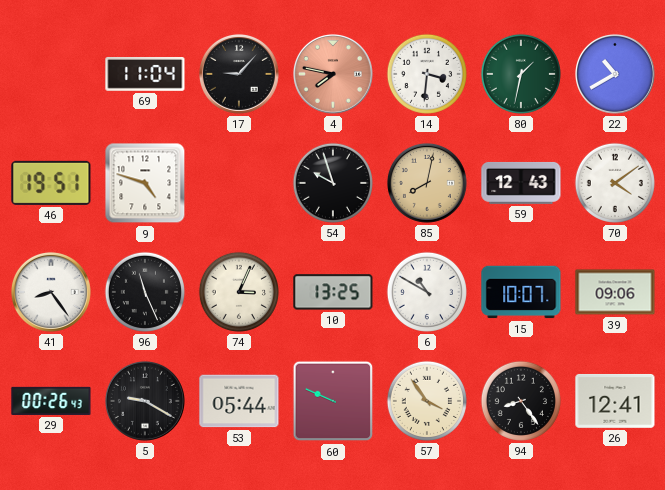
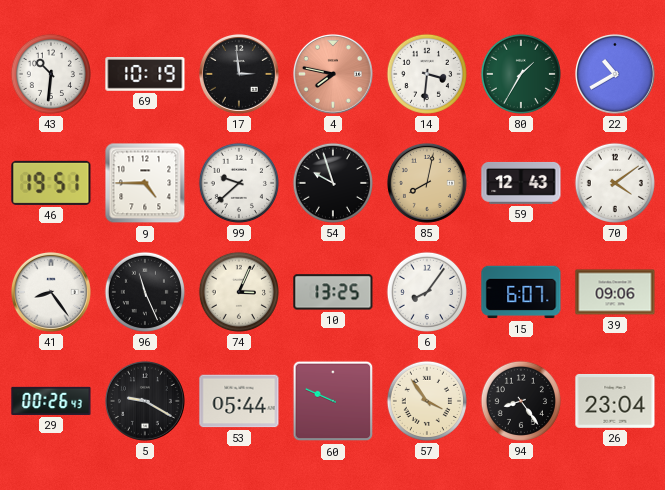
43: none -> 10:31 (51, 74)
69: 11:04 -> 10:19 (145, 75)
17: 9:07 -> 2:59 (239, 74)
80: 1:32 -> 1:35 (521, 74)
9: 4:48 -> 4:45 (145, 183)
99: none -> 9:38 (239, 183)
6: 10:50 -> 8:06 (427, 292)
15: 10:07 -> 6:07 (521, 292)
26: 12:41 -> 23:04 (615, 401)
